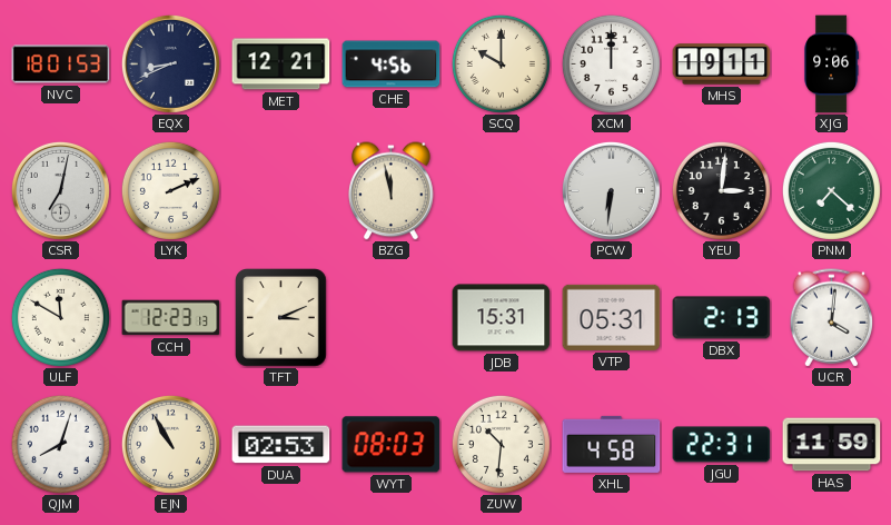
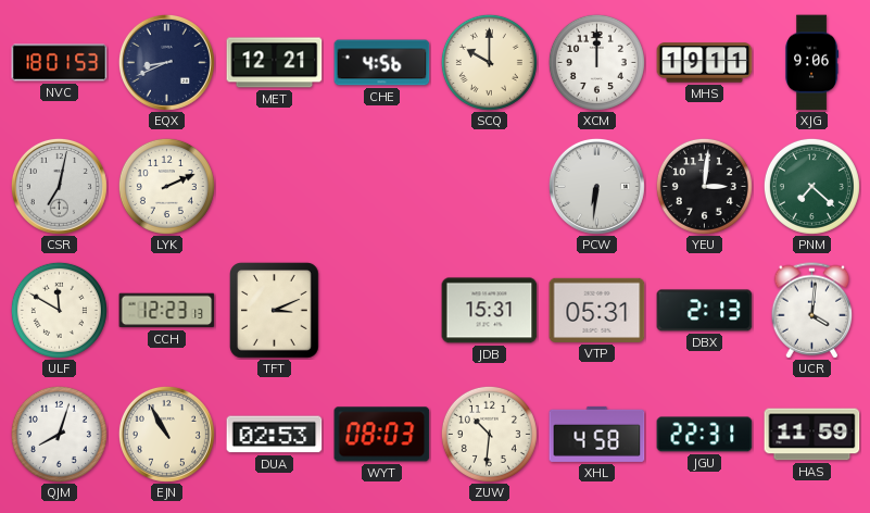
BZG: 11:58 -> none (392, 191)
